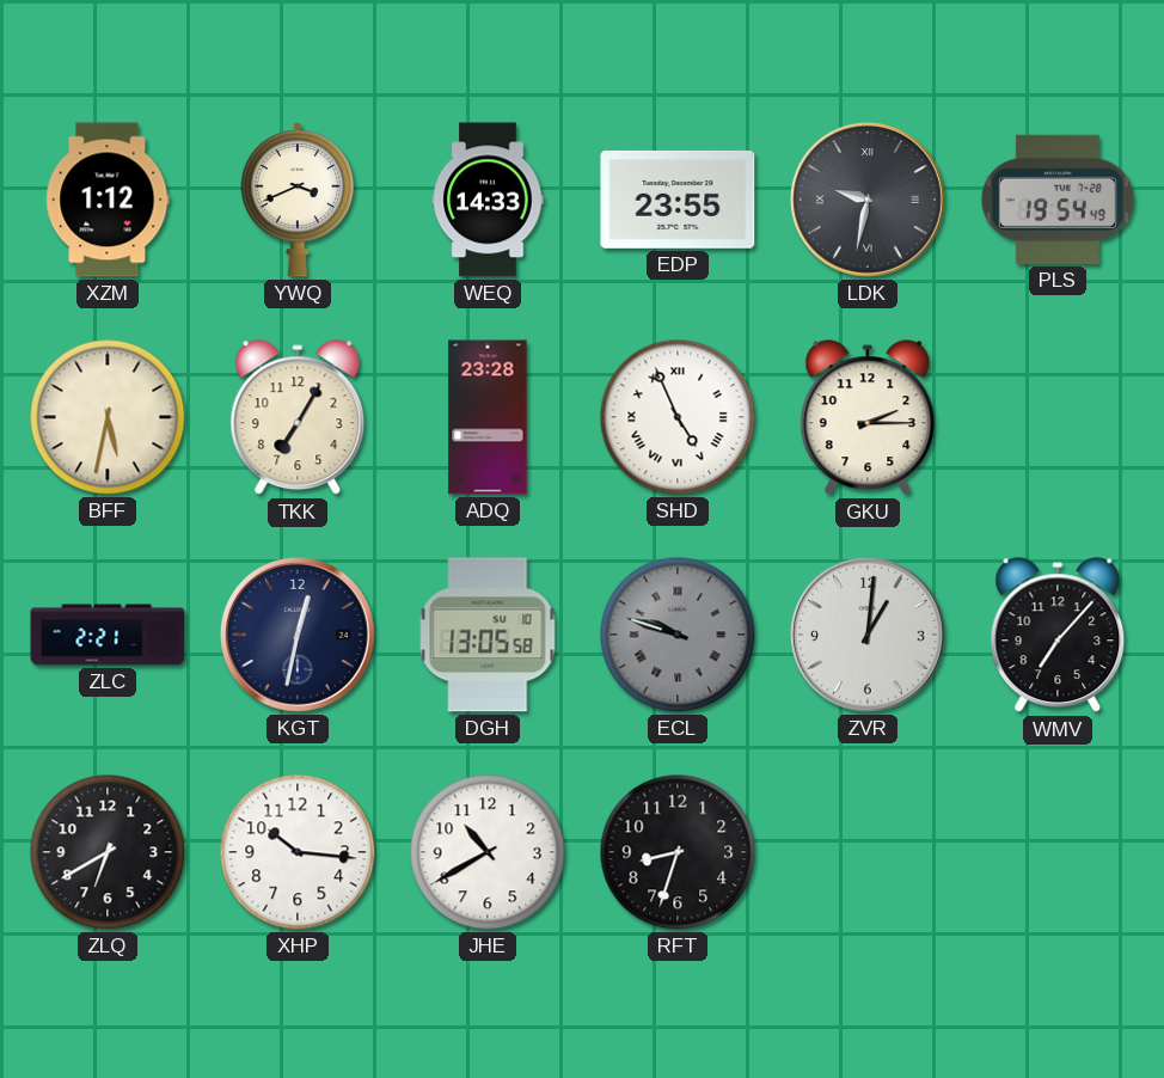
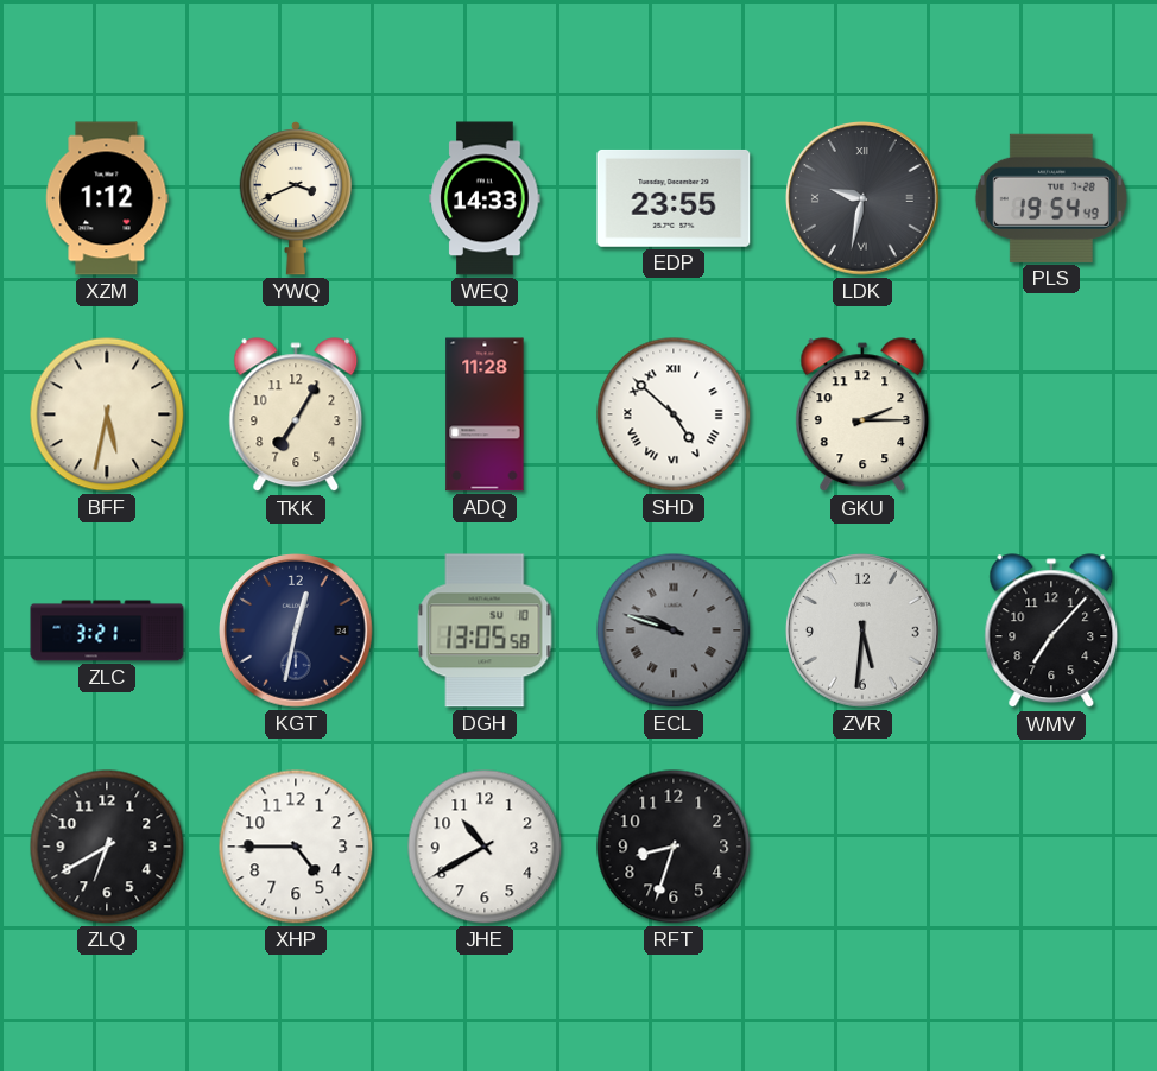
ADQ: 23:28 -> 11:28 (485, 414)
SHD: 4:56 -> 4:52 (674, 414)
ZLC: 2:21 -> 3:21 (107, 630)
ZVR: 1:01 -> 5:31 (864, 632)
XHP: 10:16 -> 4:45 (296, 847)
